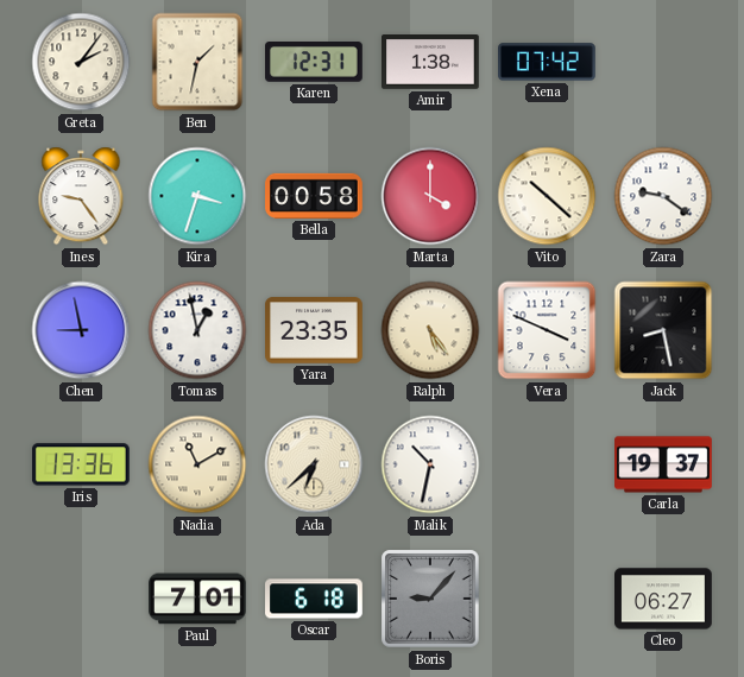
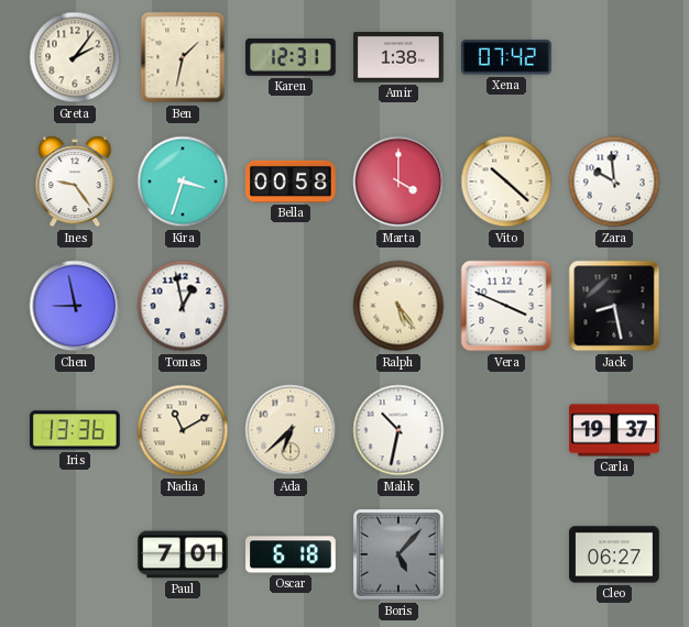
Zara: 9:21 -> 9:59 (614, 182)
Yara: 23:35 -> none (315, 330)
Boris: 9:07 -> 5:07 (398, 554)
